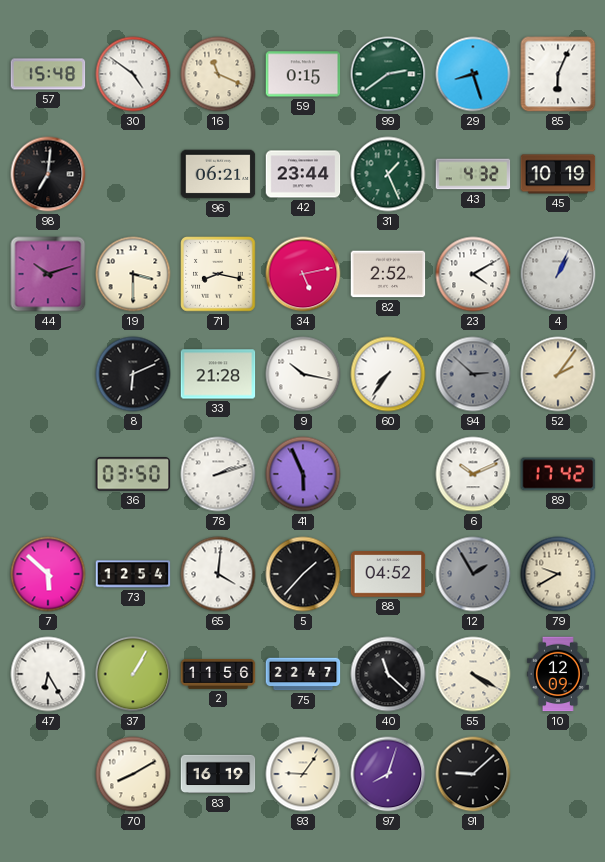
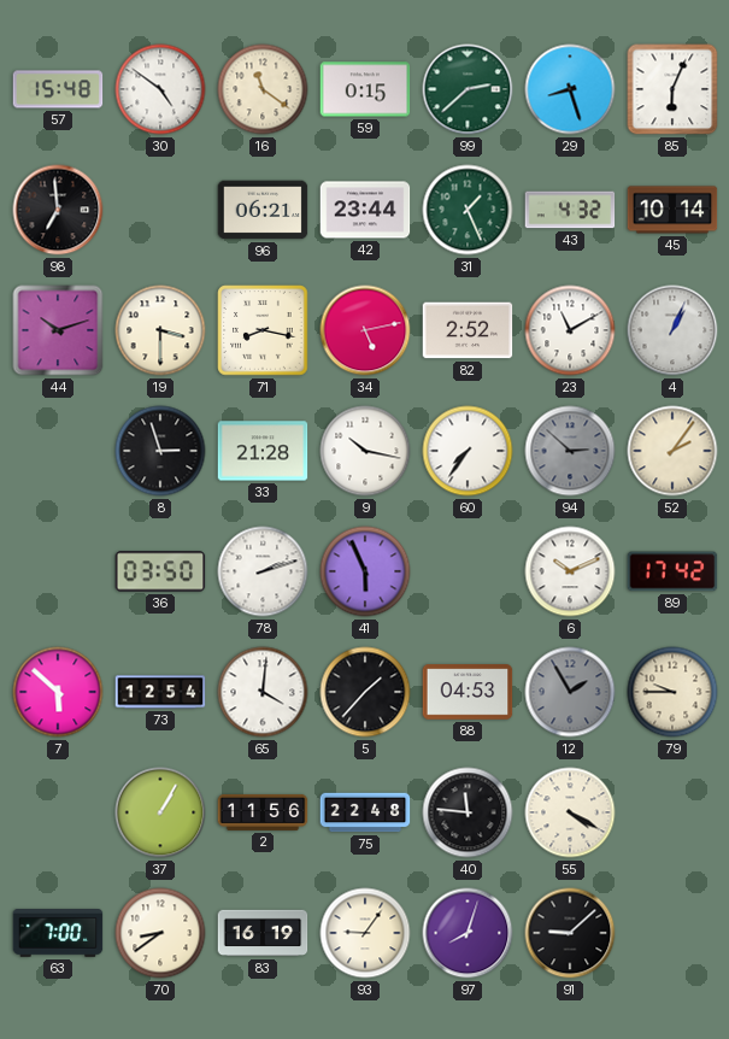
16: 11:19 -> 11:21 (263, 89)
99: 2:39 -> 2:38 (468, 89)
98: 7:01 -> 6:59 (58, 210)
45: 10:19 -> 10:14 (672, 210)
23: 4:10 -> 11:10 (570, 330)
8: 6:11 -> 2:57 (160, 451)
88: 04:52 -> 04:53 (468, 692)
79: 9:40 -> 9:45 (672, 692)
47: 6:25 -> none (48, 674)
75: 22:47 -> 22:48 (365, 812)
40: 11:22 -> 11:46 (468, 812)
10: 12:09 -> none (558, 674)
63: none -> 7:00 (58, 933)
70: 8:10 -> 8:39 (160, 933)
